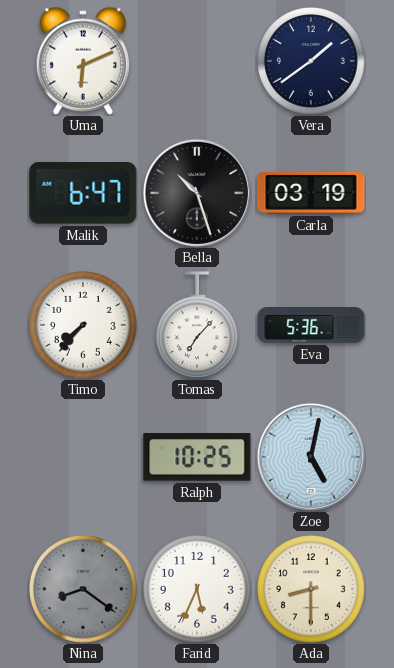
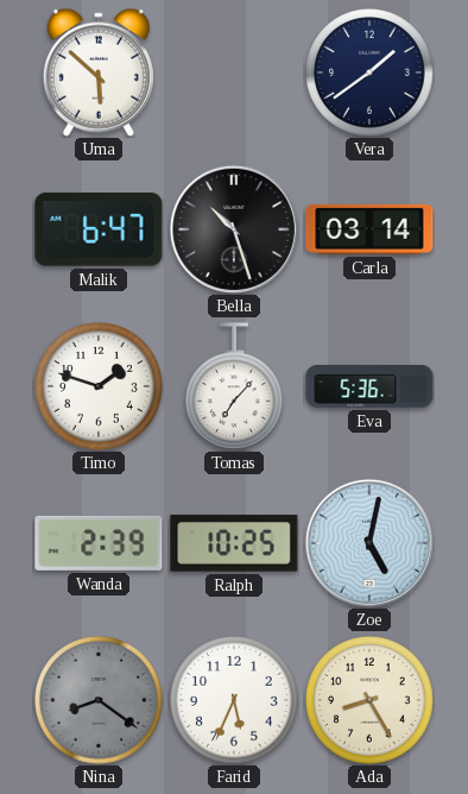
Uma: 6:11 -> 5:52 (99, 73)
Carla: 03:19 -> 03:14 (369, 229)
Timo: 7:37 -> 1:48 (100, 387)
Wanda: none -> 2:39 (99, 543)
Ada: 8:30 -> 8:25 (371, 701)
